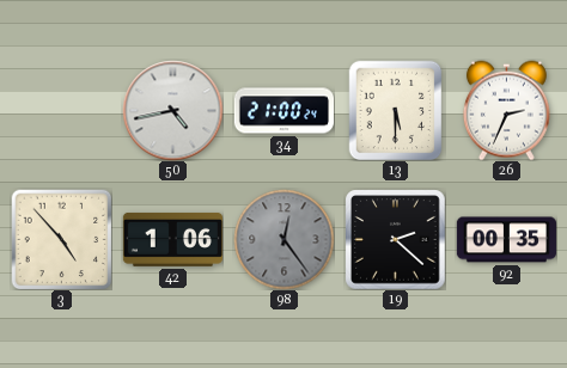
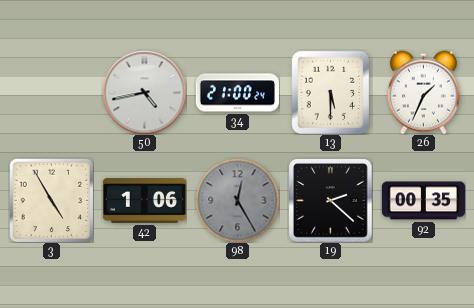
26: 2:34 -> 1:34 (423, 92)
3: 4:53 -> 4:55 (51, 200)
98: 12:24 -> 12:25 (237, 200)
